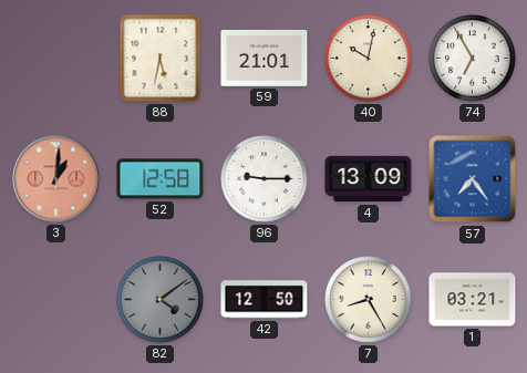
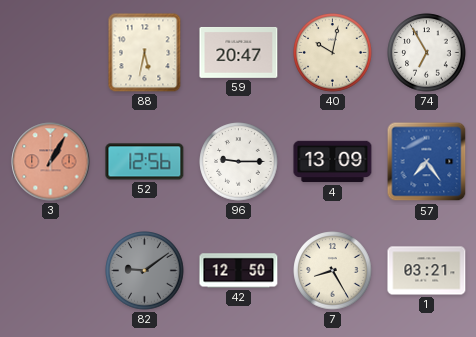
59: 21:01 -> 20:47 (239, 52)
3: 1:01 -> 1:05 (51, 162)
52: 12:58 -> 12:56 (145, 162)
82: 4:09 -> 9:09 (145, 271)
